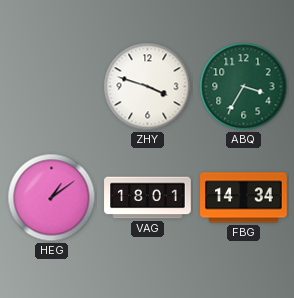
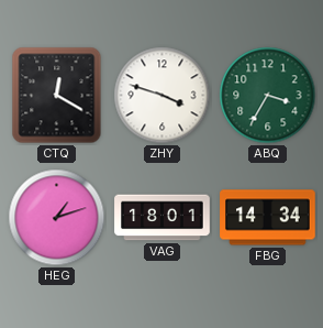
CTQ: none -> 12:20 (57, 96)
HEG: 1:09 -> 1:12 (57, 218)
